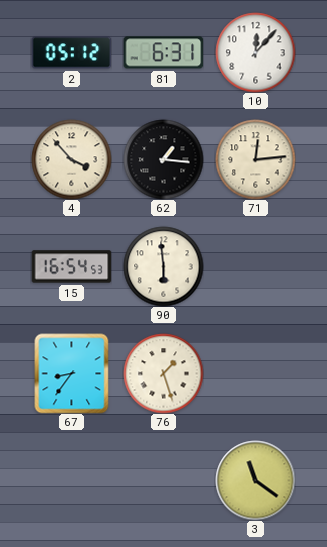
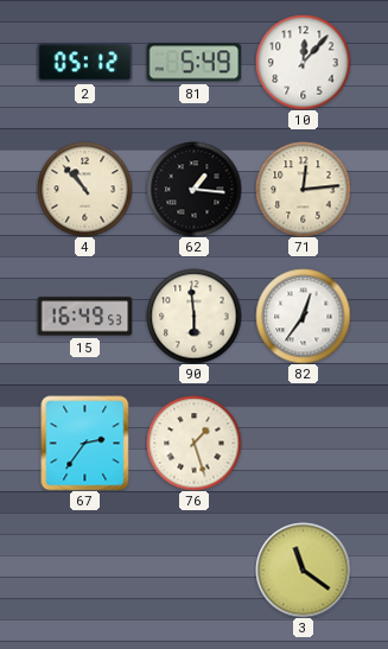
81: 6:31 -> 5:49 (193, 63)
4: 3:53 -> 10:53 (84, 189)
15: 16:54 -> 16:49 (84, 317)
82: none -> 12:36 (303, 316)
67: 8:36 -> 2:36 (85, 443)
